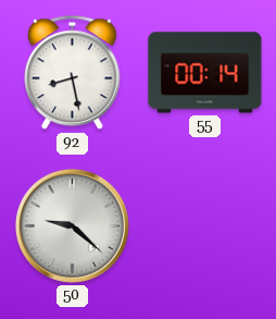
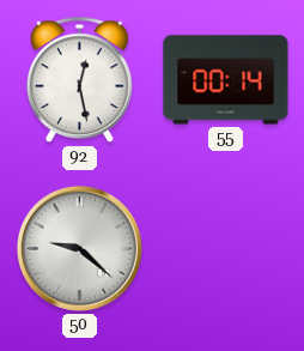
92: 8:28 -> 12:28 (80, 80)
